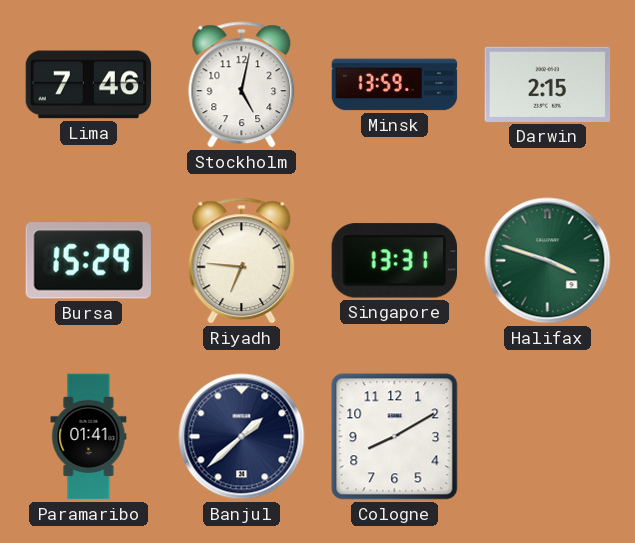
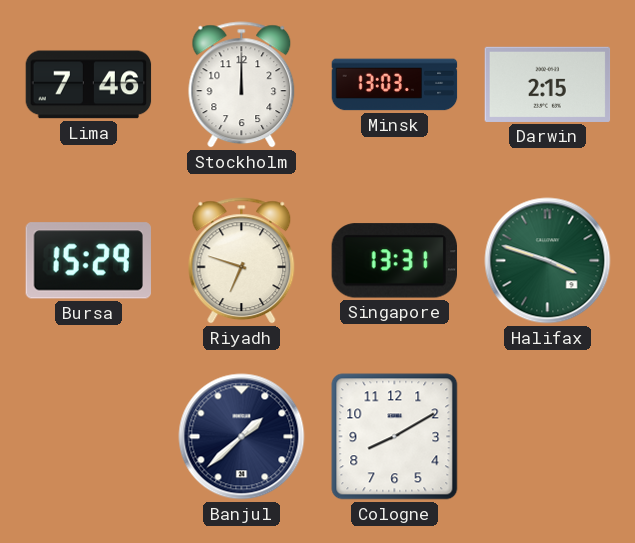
Stockholm: 5:02 -> 12:00 (242, 85)
Minsk: 13:59 -> 13:03 (395, 85)
Riyadh: 6:46 -> 6:48 (242, 261)
Paramaribo: 01:41 -> none (89, 437)
